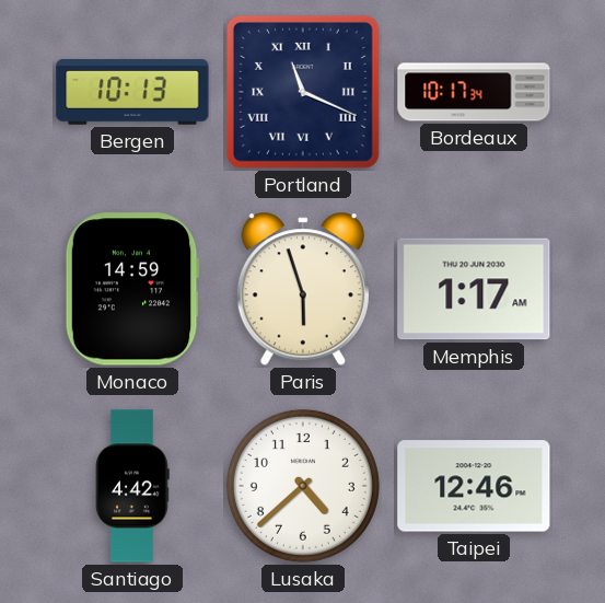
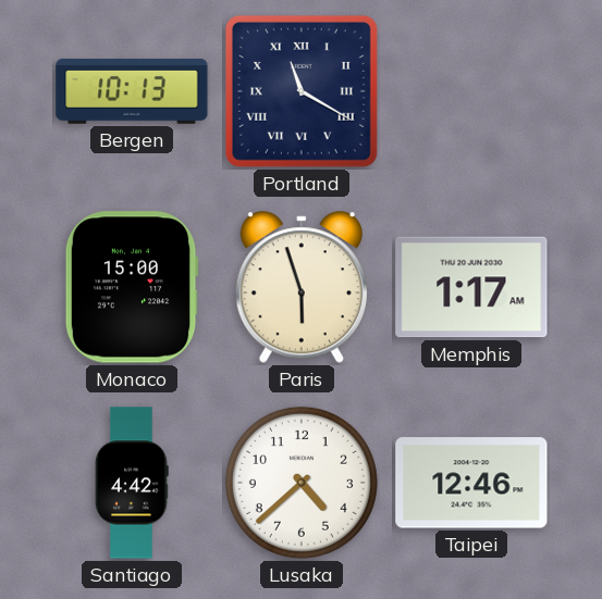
Portland: 11:19 -> 11:20 (302, 91)
Bordeaux: 10:17 -> none (474, 92)
Monaco: 14:59 -> 15:00 (132, 287)
